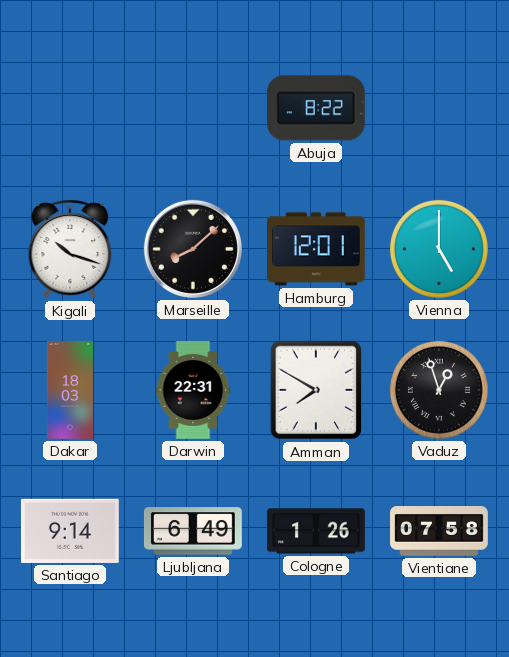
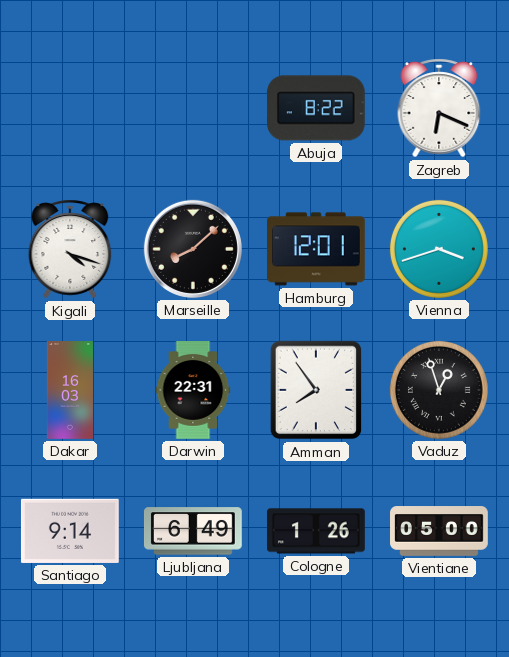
Zagreb: none -> 6:19 (439, 108)
Kigali: 10:18 -> 4:18 (70, 249)
Vienna: 5:00 -> 3:42 (439, 249)
Dakar: 18:03 -> 16:03 (70, 390)
Amman: 7:50 -> 7:54 (316, 390)
Vientiane: 07:58 -> 05:00 (439, 531)
